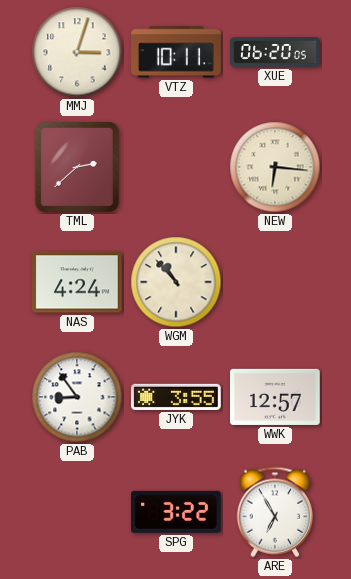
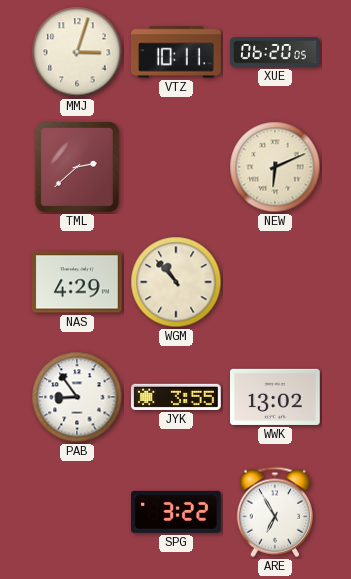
NEW: 6:16 -> 6:11 (275, 167)
NAS: 4:24 -> 4:29 (78, 282)
WWK: 12:57 -> 13:02 (276, 397)
